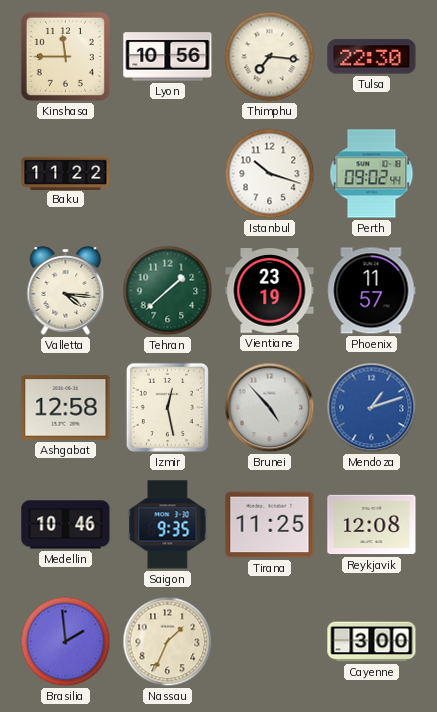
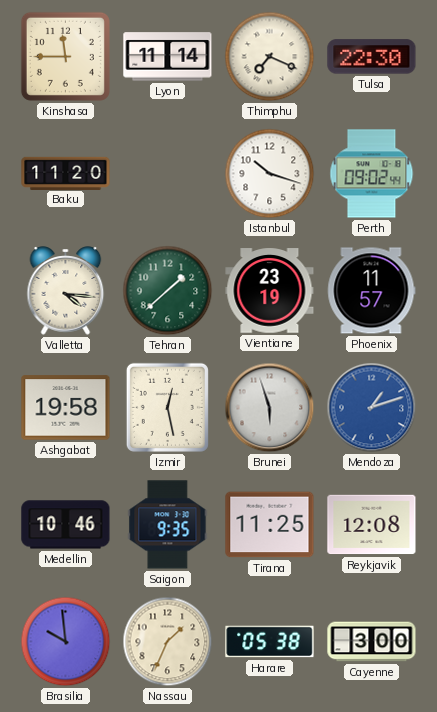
Lyon: 10:56 -> 11:14 (168, 57)
Thimphu: 7:16 -> 7:19 (270, 57)
Baku: 11:22 -> 11:20 (66, 173)
Ashgabat: 12:58 -> 19:58 (66, 408)
Brunei: 4:53 -> 5:57 (270, 408)
Brasilia: 1:59 -> 9:59 (66, 642)
Harare: none -> 05:38 (270, 642)
